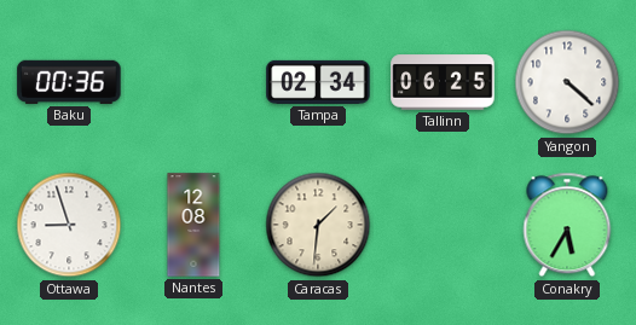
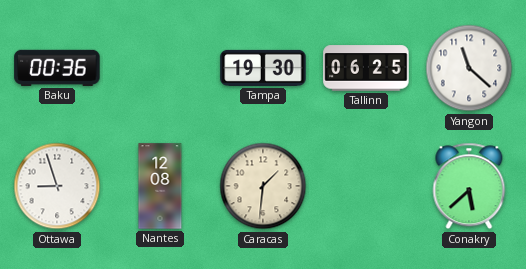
Tampa: 02:34 -> 19:30 (263, 68)
Yangon: 4:22 -> 11:22 (469, 68)
Conakry: 5:35 -> 5:38 (469, 186)
